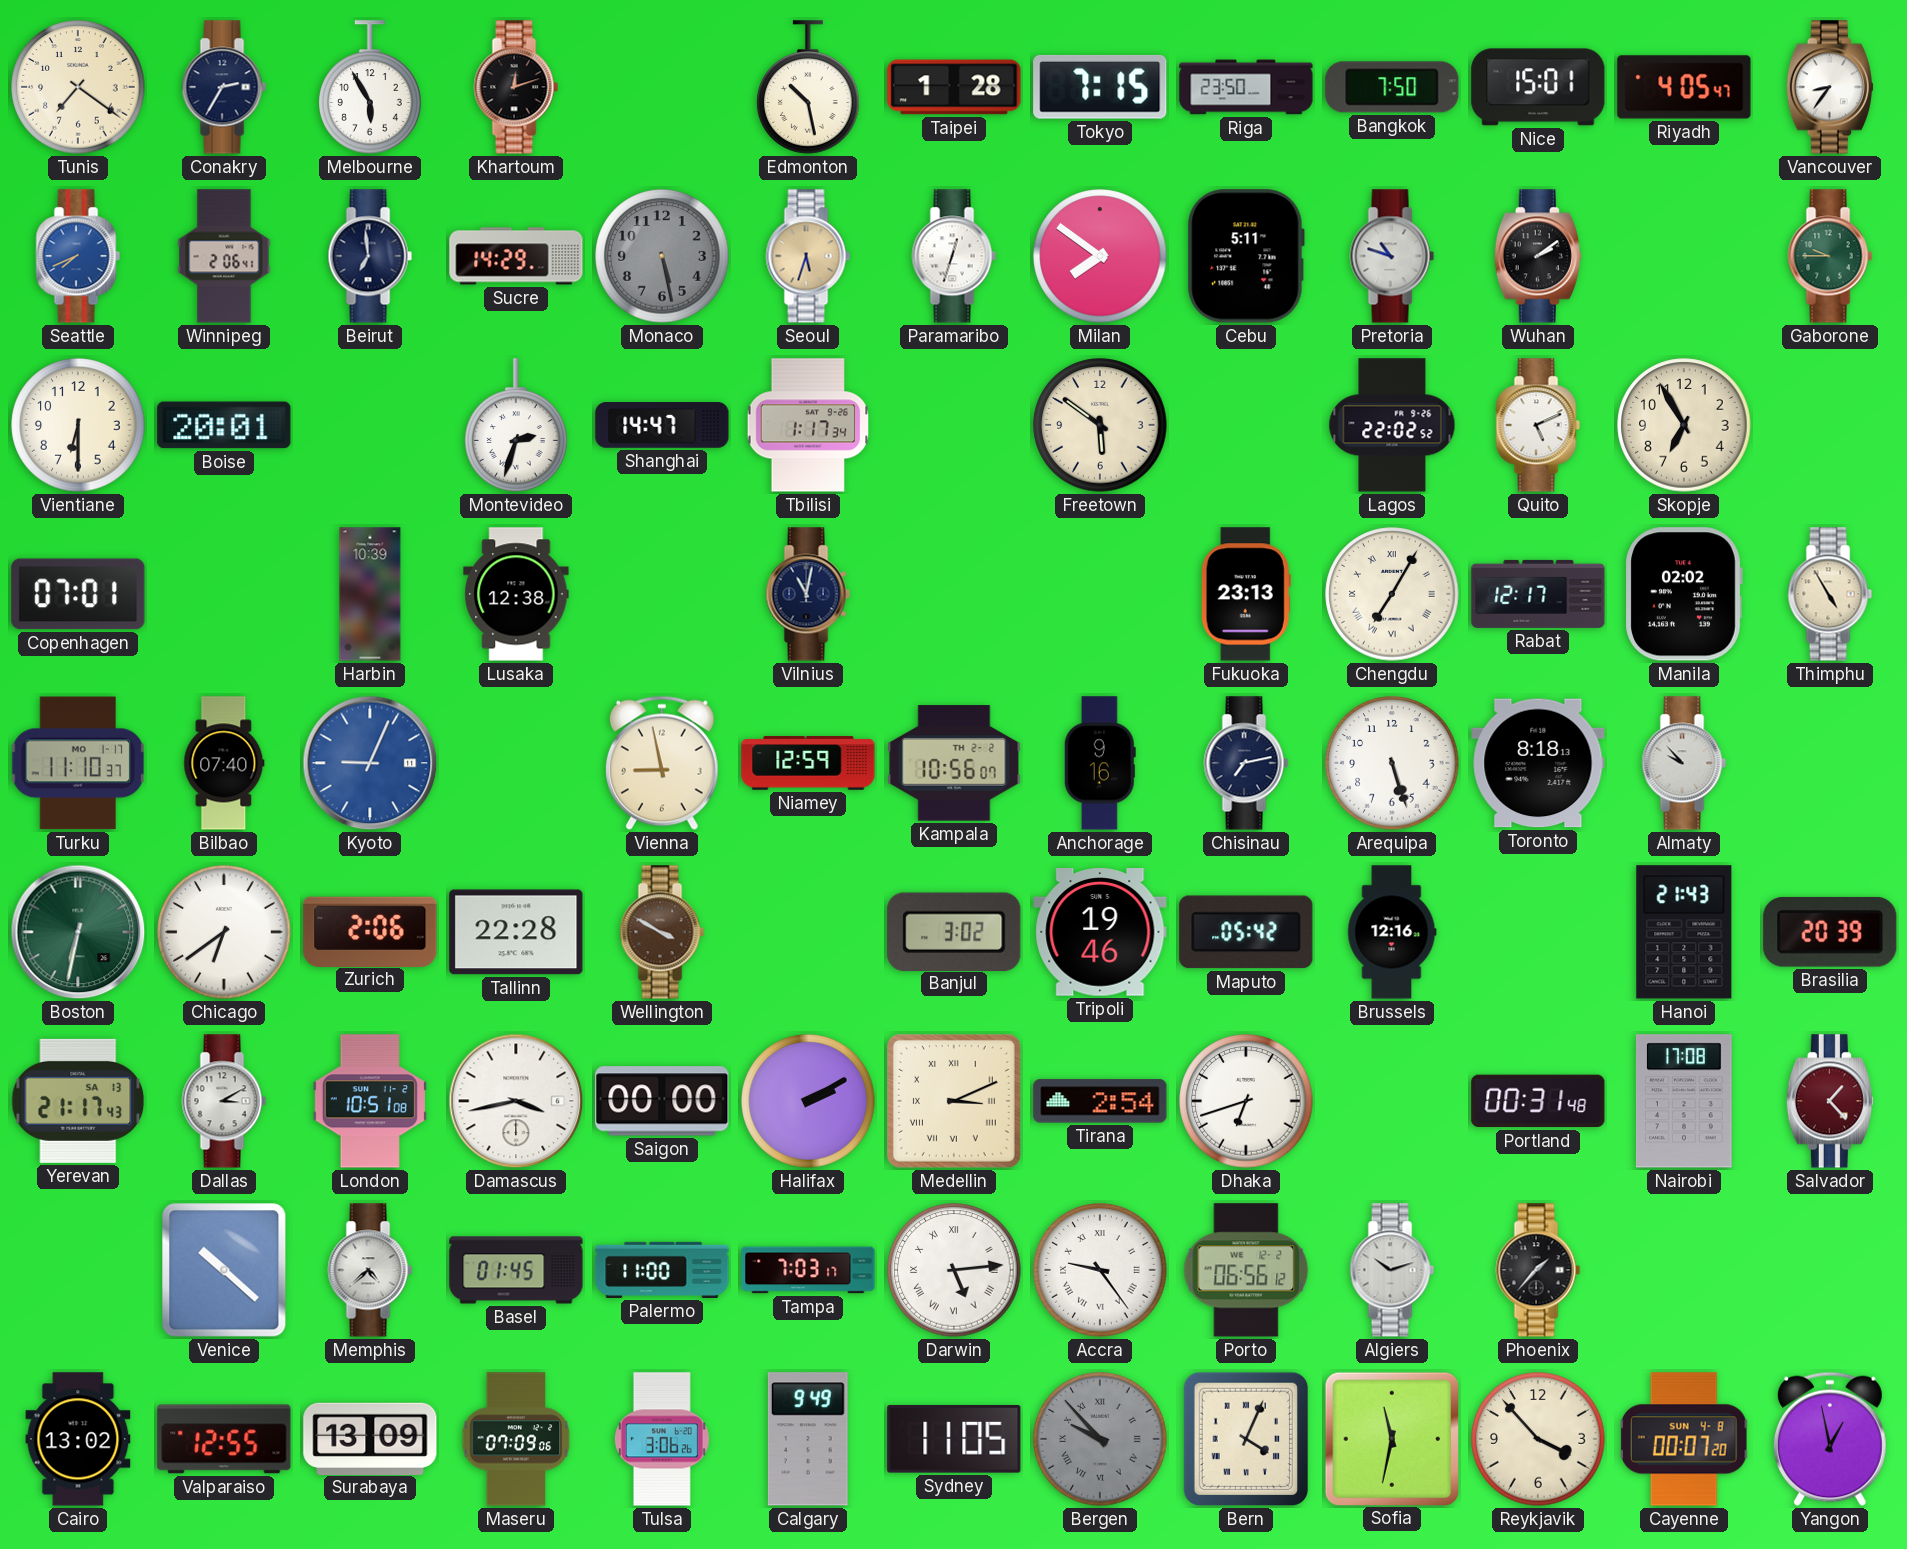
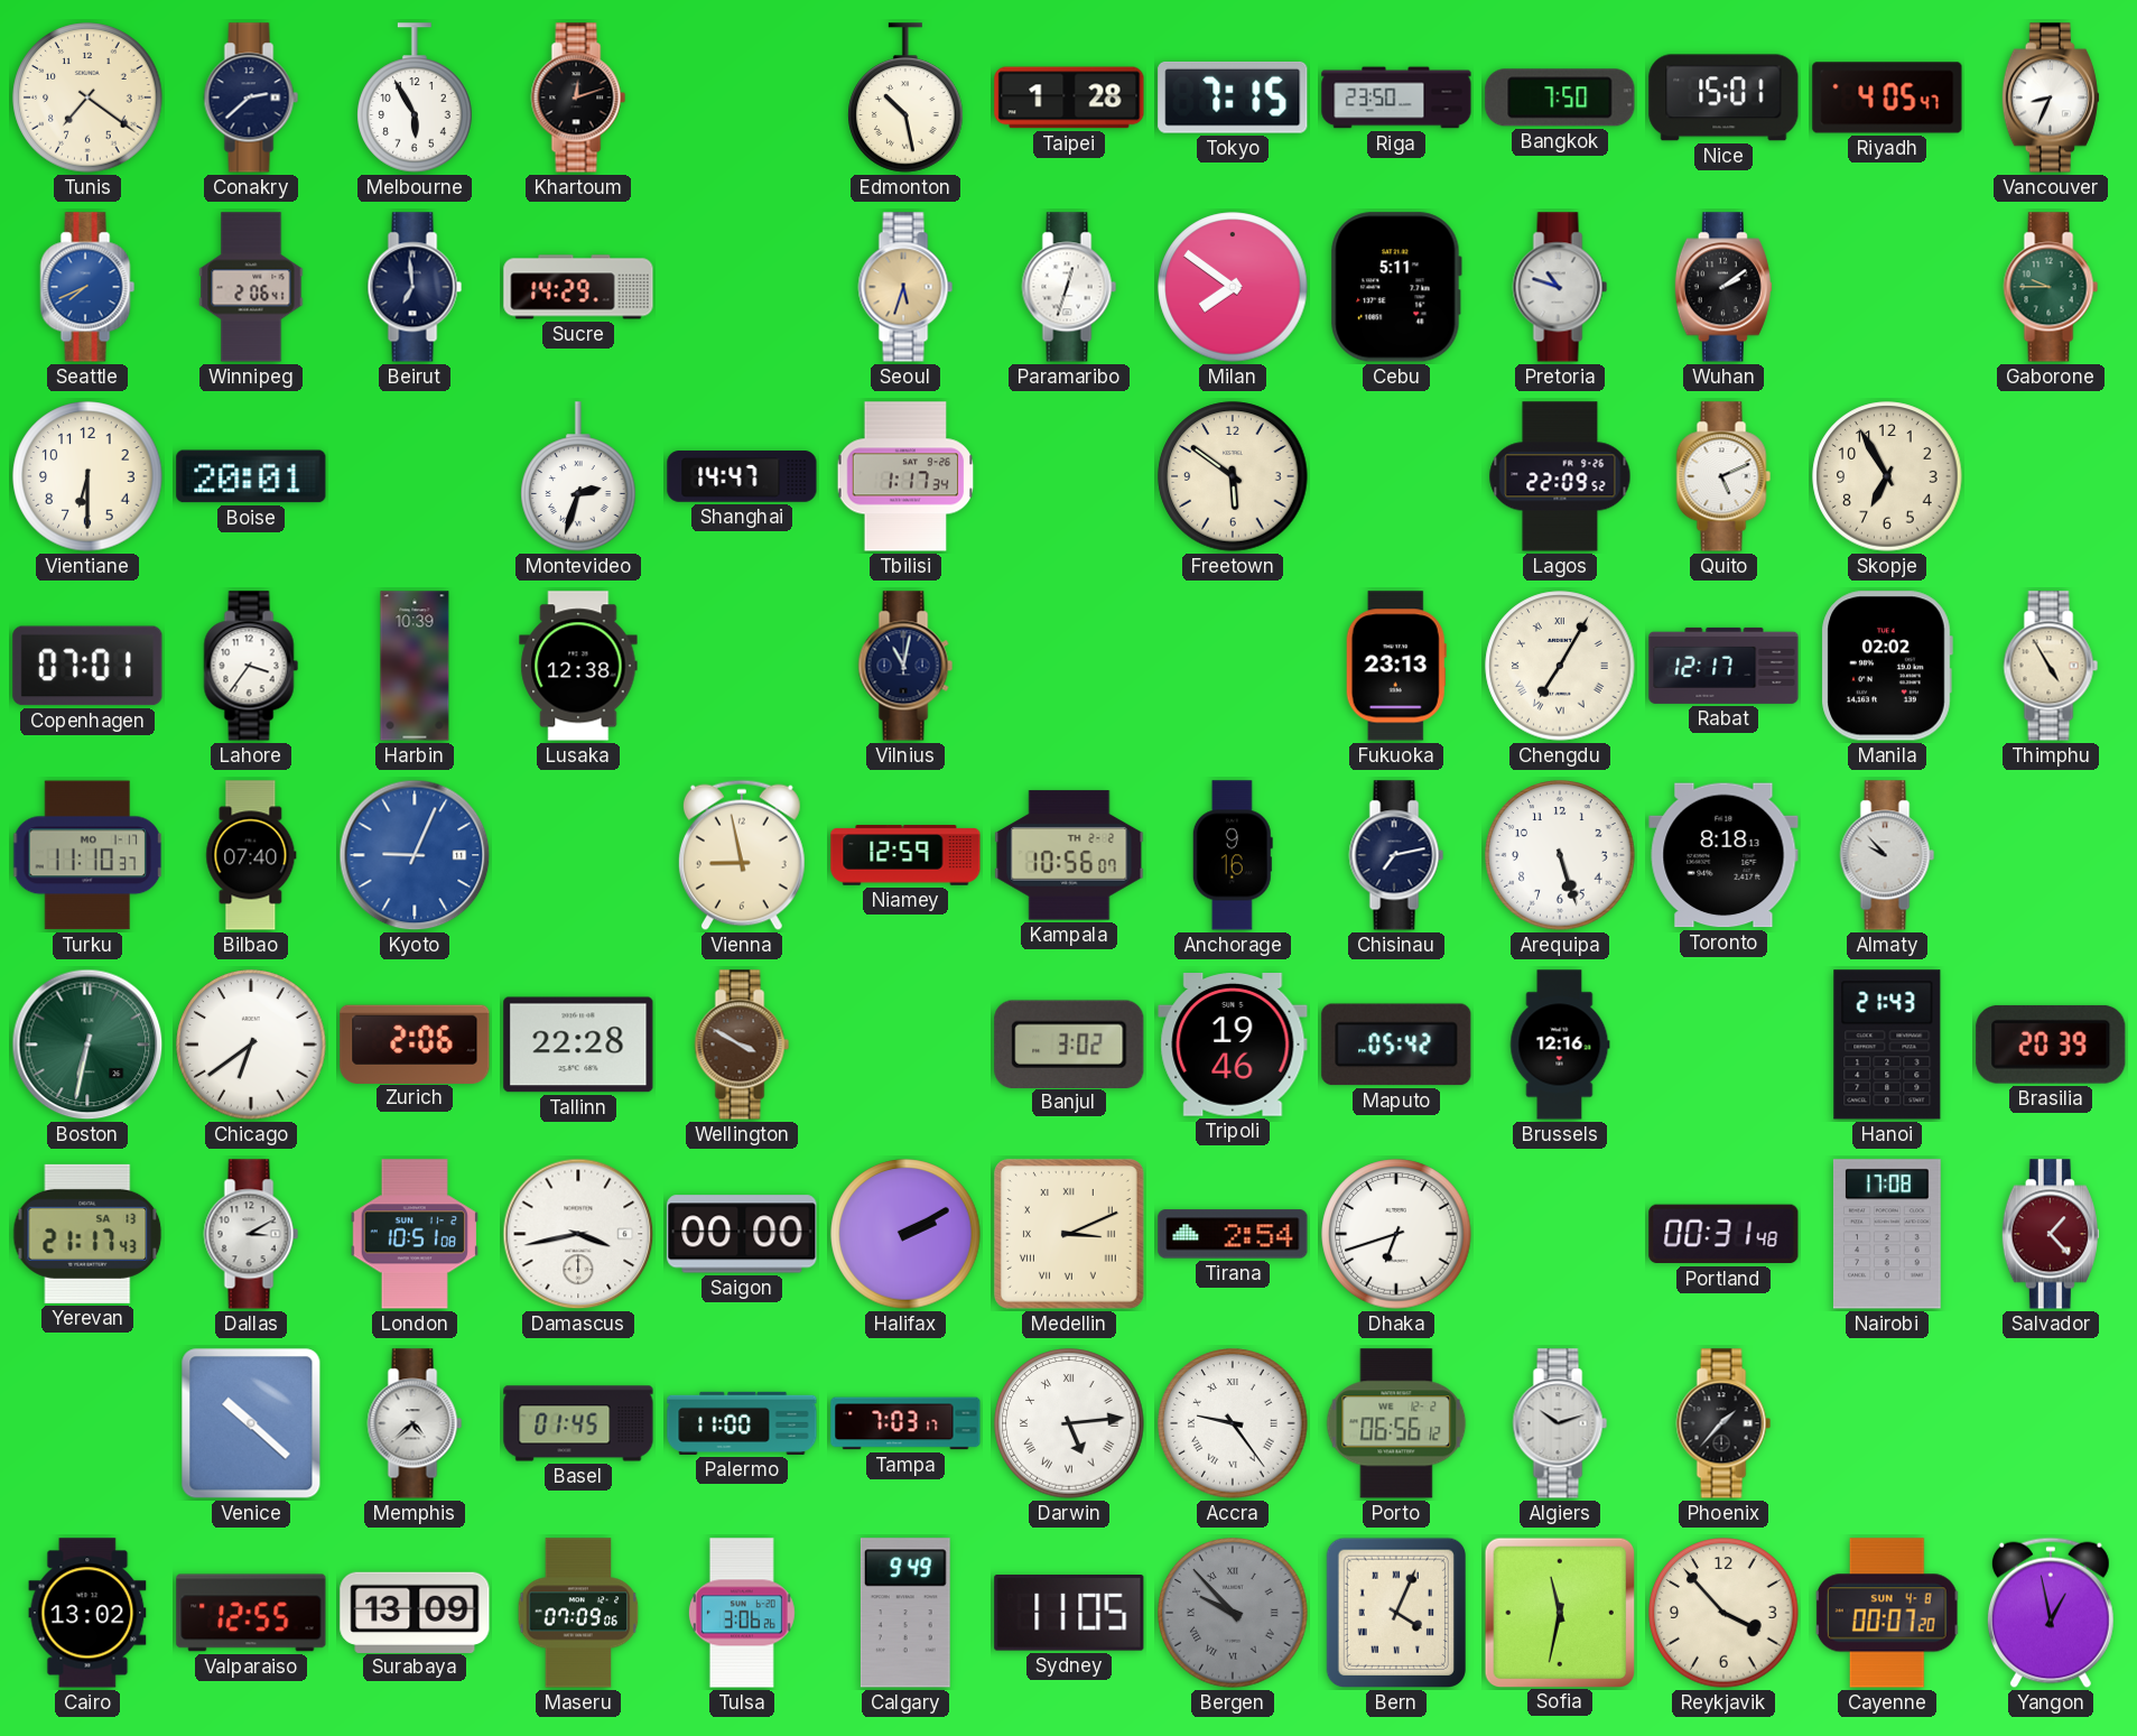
Conakry: 2:35 -> 2:38 (251, 98)
Vancouver: 8:36 -> 8:34 (2051, 98)
Monaco: 5:28 -> none (662, 256)
Lagos: 22:02 -> 22:09 (1560, 476)
Lahore: none -> 3:36 (251, 666)
